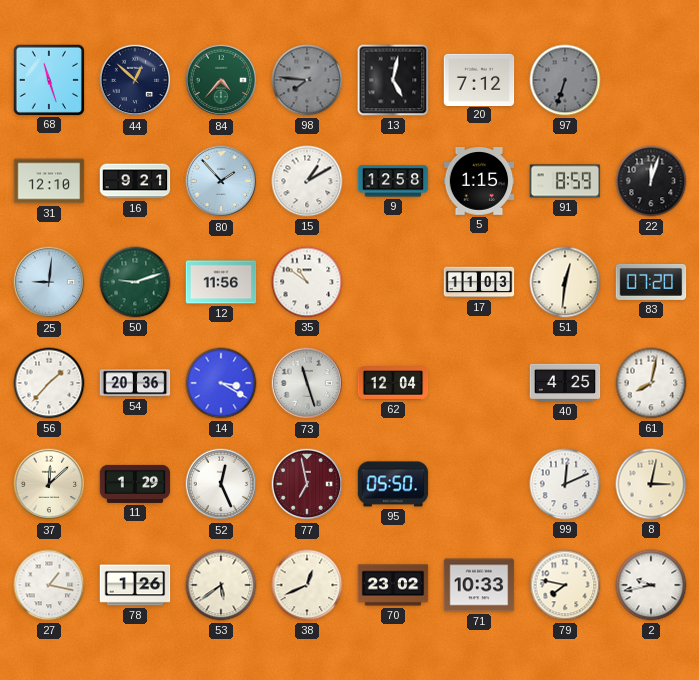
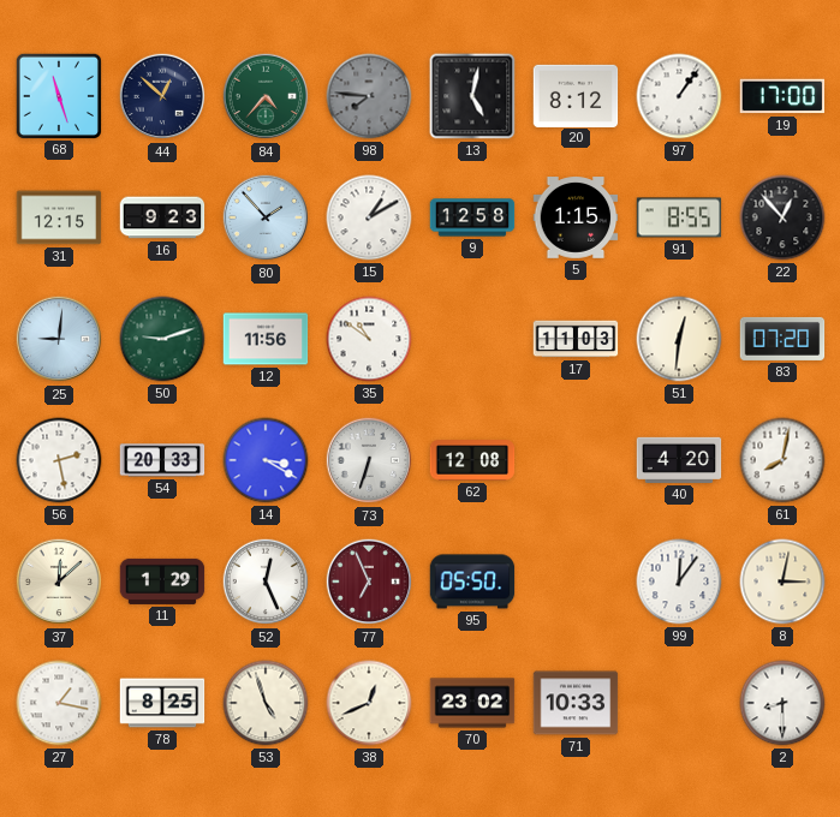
20: 7:12 -> 8:12 (576, 95)
97: 6:33 -> 1:06 (679, 96)
97 dial: grey -> white (679, 96)
19: none -> 17:00 (782, 96)
31: 12:10 -> 12:15 (59, 217)
16: 9:21 -> 9:23 (162, 217)
91: 8:59 -> 8:55 (679, 217)
22: 12:03 -> 12:53 (782, 217)
56: 1:37 -> 2:28 (59, 460)
54: 20:36 -> 20:33 (162, 460)
73: 11:27 -> 6:33 (369, 460)
62: 12:04 -> 12:08 (472, 460)
40: 4:25 -> 4:20 (679, 460)
77: 6:58 -> 6:56 (369, 582)
99: 12:11 -> 12:06 (679, 582)
78: 1:26 -> 8:25 (162, 703)
53: 5:39 -> 4:57 (266, 703)
79: 7:47 -> none (565, 585)
2: 9:43 -> 8:30 (782, 703)
